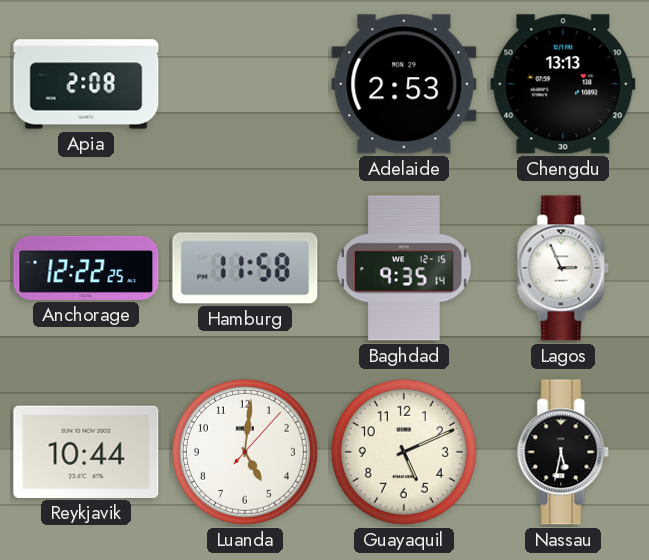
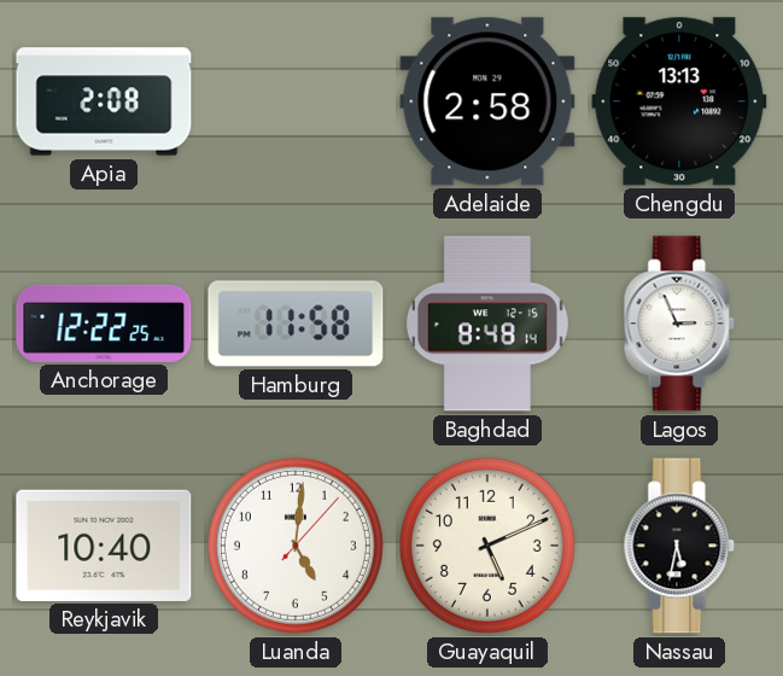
Adelaide: 2:53 -> 2:58 (487, 101)
Baghdad: 9:35 -> 8:48 (487, 324)
Reykjavik: 10:44 -> 10:40 (104, 546)
